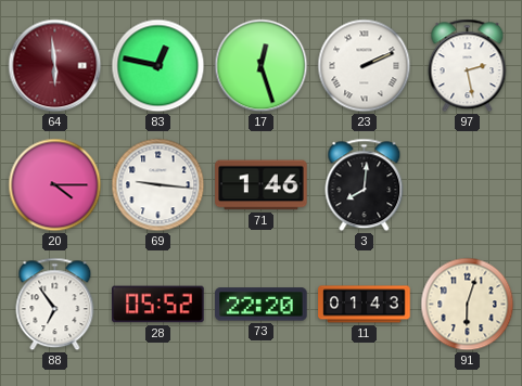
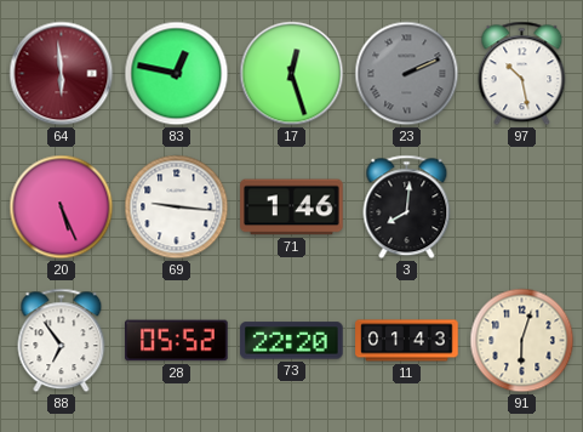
23 dial: white -> grey (407, 74)
97: 2:28 -> 10:28 (522, 74)
20: 4:15 -> 5:26 (62, 208)
